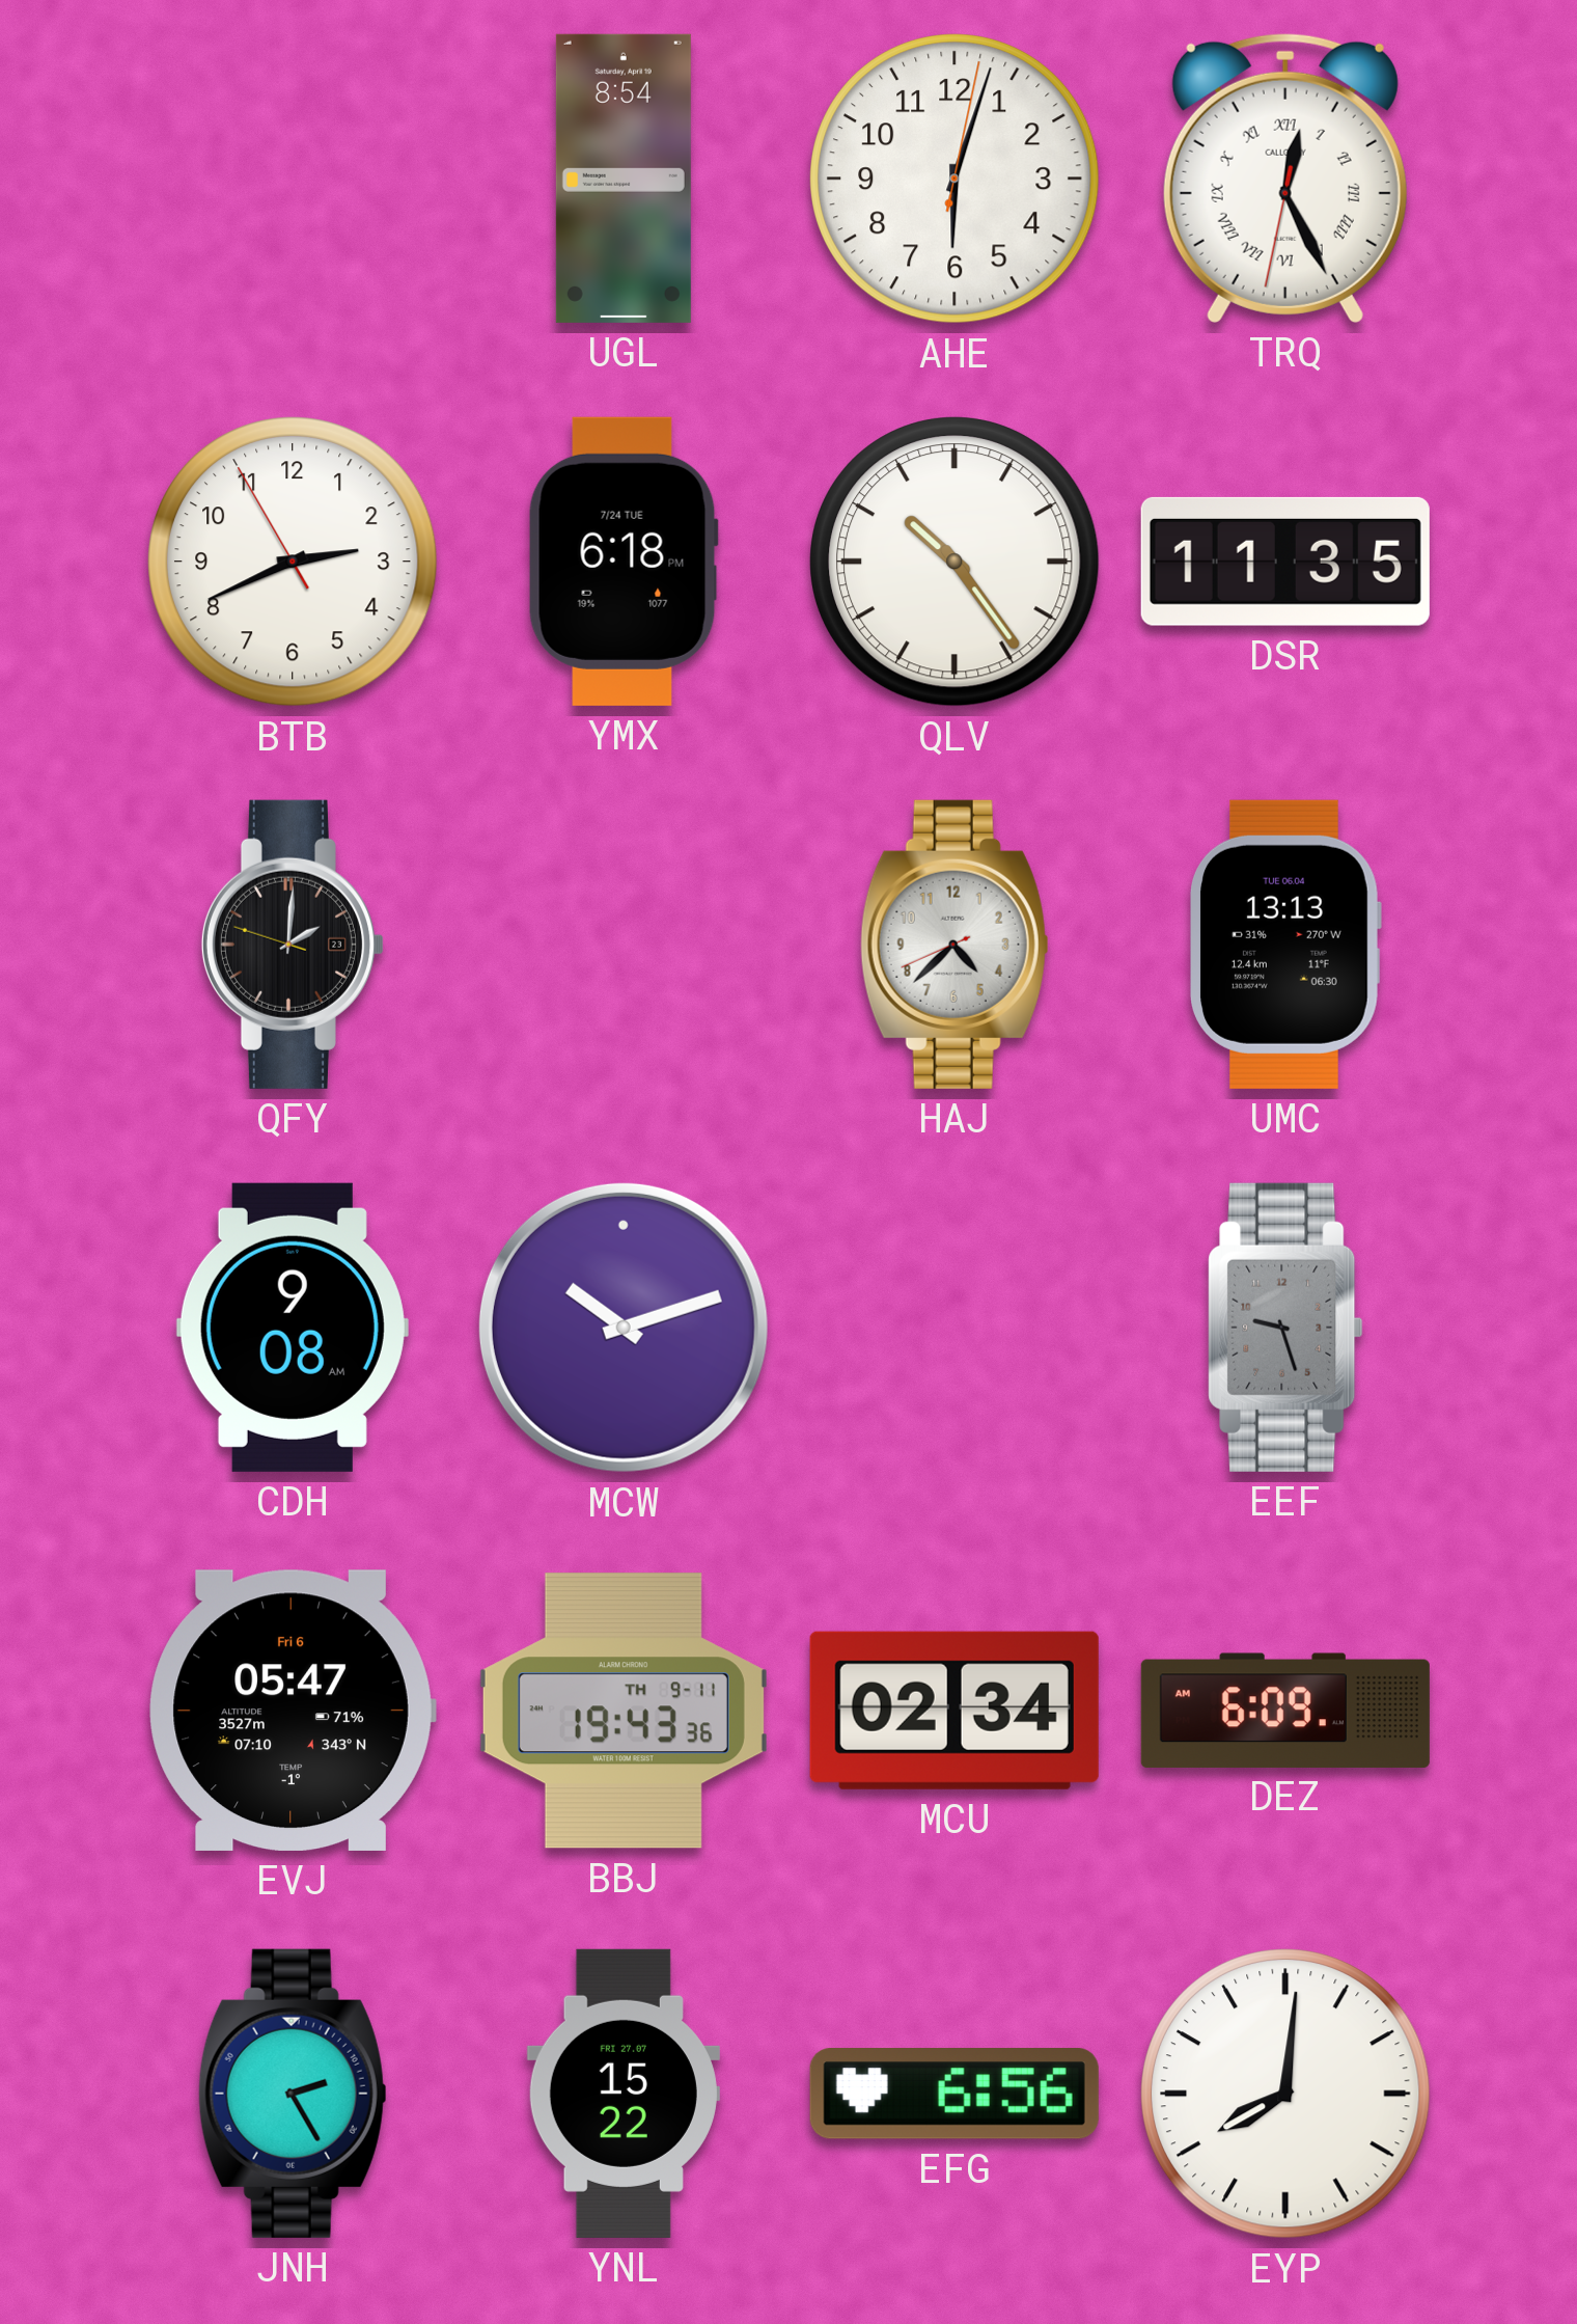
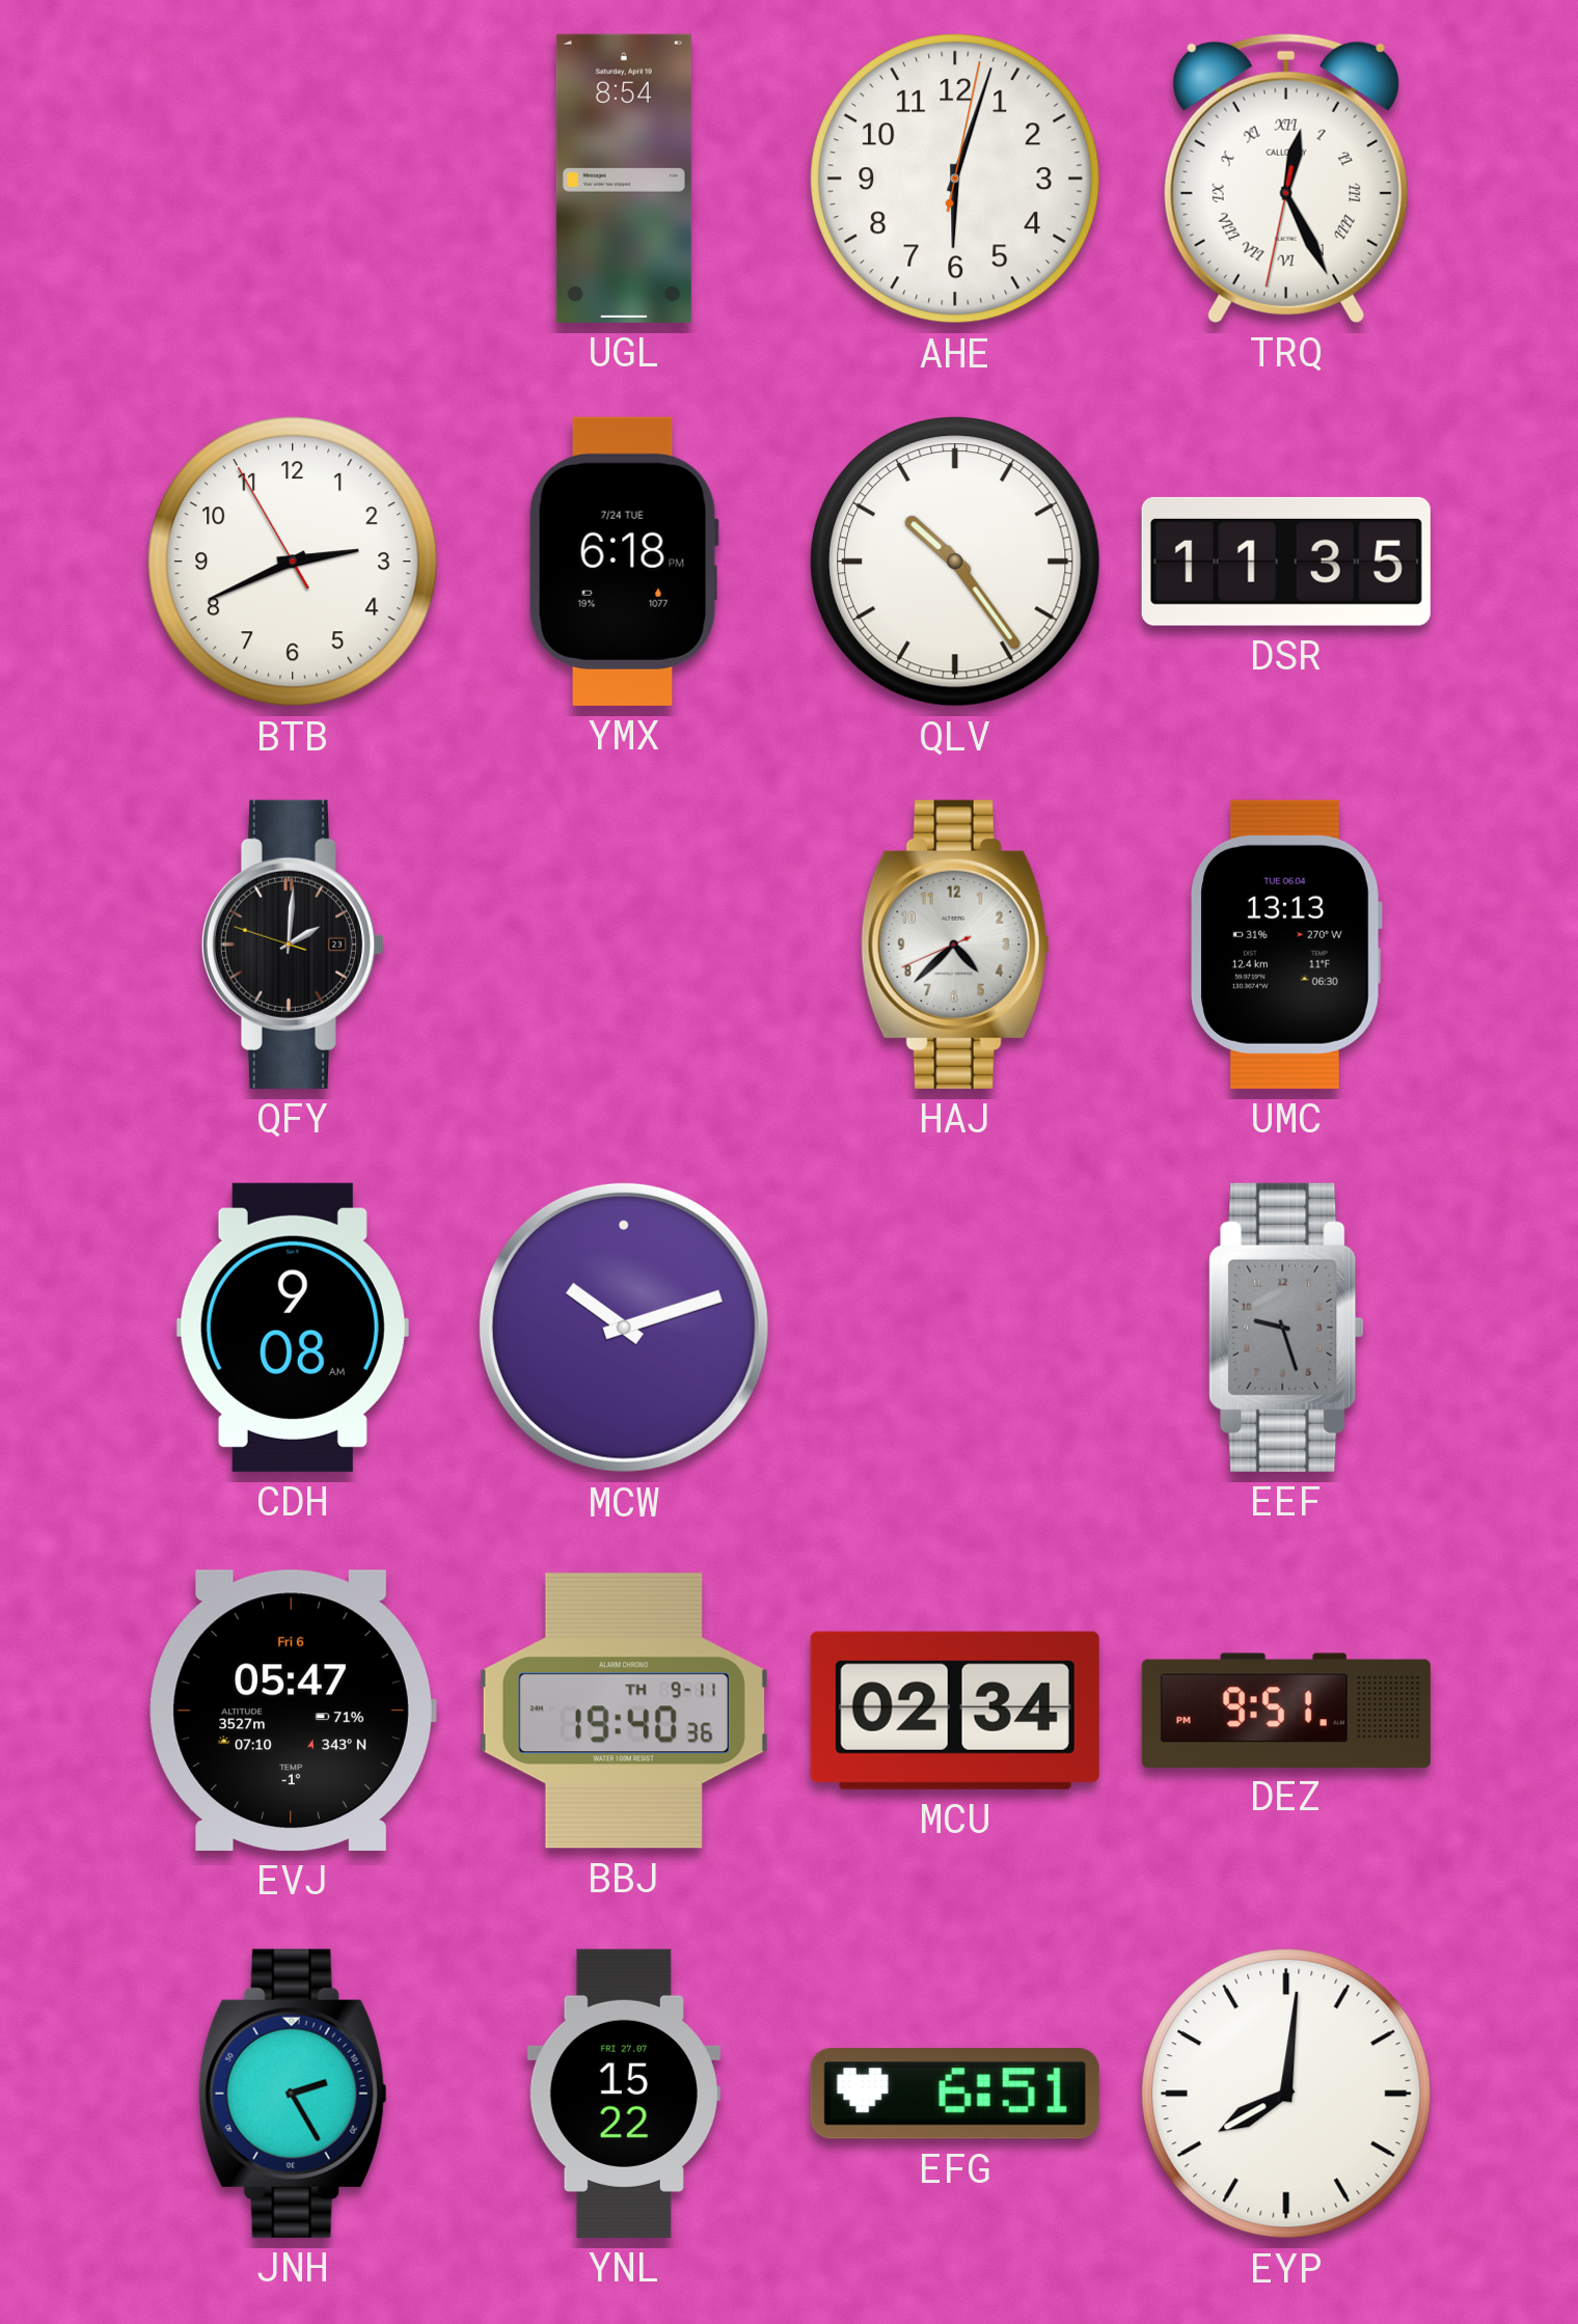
BBJ: 19:43 -> 19:40 (624, 1711)
DEZ: 6:09 -> 9:51 (1286, 1710)
EFG: 6:56 -> 6:51 (955, 2094)
